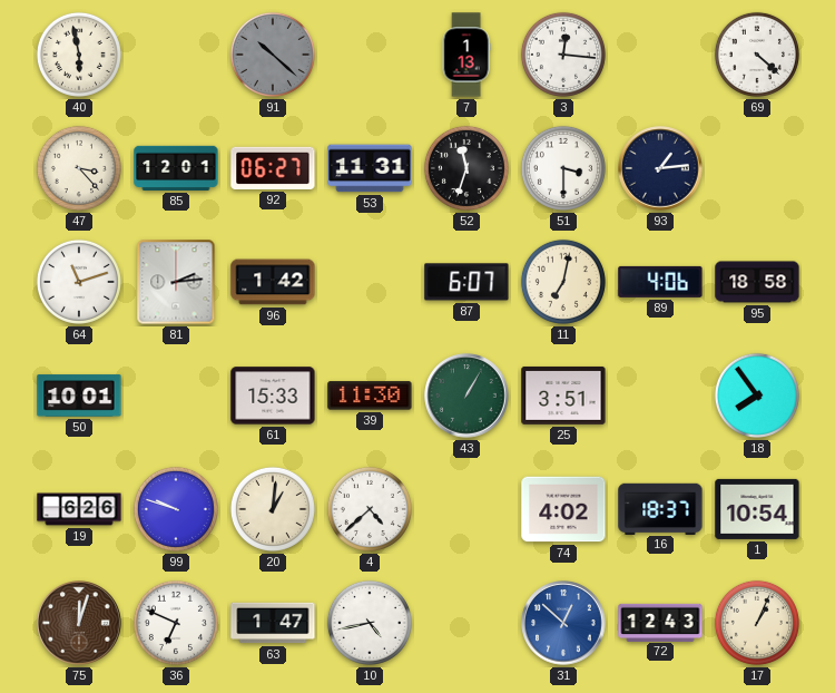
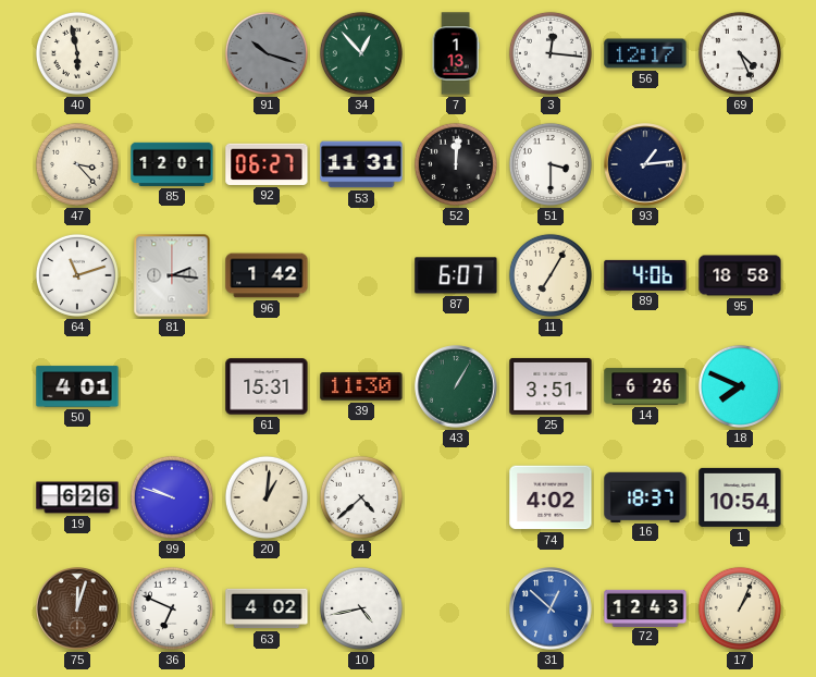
91: 10:22 -> 10:18 (267, 53)
34: none -> 12:53 (361, 53)
56: none -> 12:17 (645, 53)
69: 4:22 -> 4:26 (740, 53)
52: 11:33 -> 12:01 (456, 164)
81: 2:14 -> 2:16 (172, 275)
11: 7:02 -> 7:05 (551, 275)
50: 10:01 -> 4:01 (77, 386)
61: 15:33 -> 15:31 (267, 386)
14: none -> 6:26 (645, 386)
18: 7:54 -> 7:49 (740, 386)
63: 1:47 -> 4:02 (267, 608)
